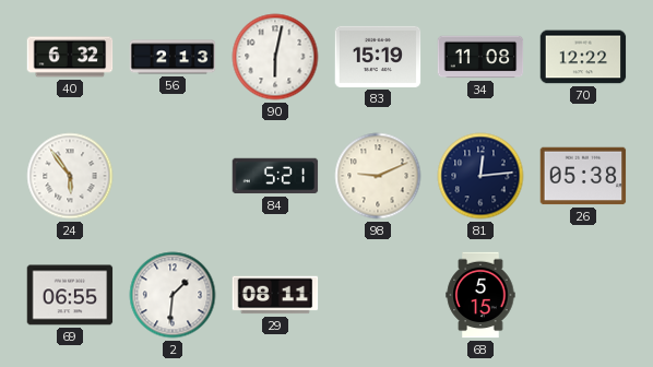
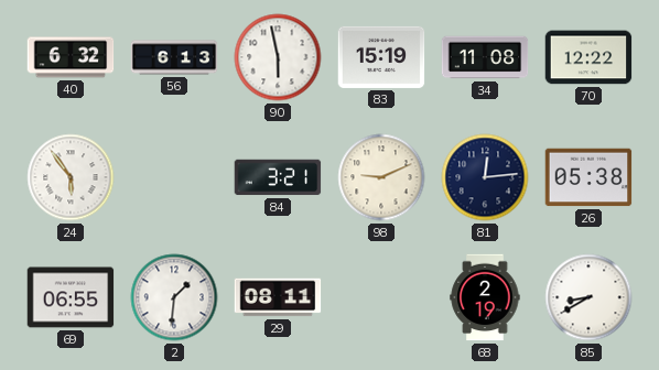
56: 2:13 -> 6:13 (174, 57)
90: 6:02 -> 5:58 (278, 57)
84: 5:21 -> 3:21 (278, 177)
68: 5:15 -> 2:19 (485, 297)
85: none -> 8:40 (588, 297)
